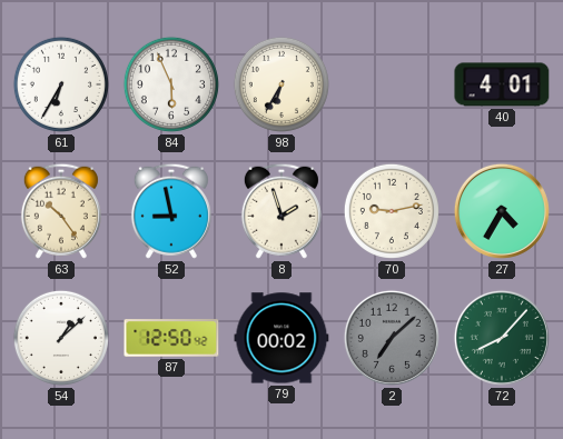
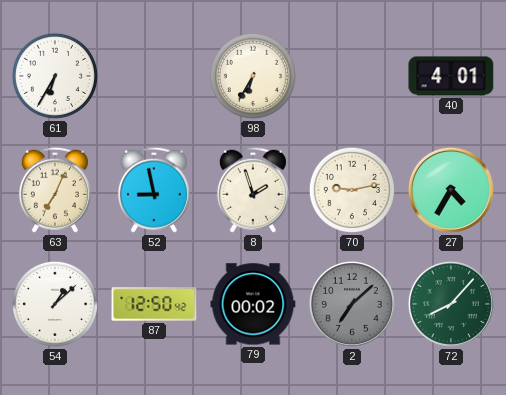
84: 5:56 -> none (171, 84)
63: 10:24 -> 7:04 (55, 190)
